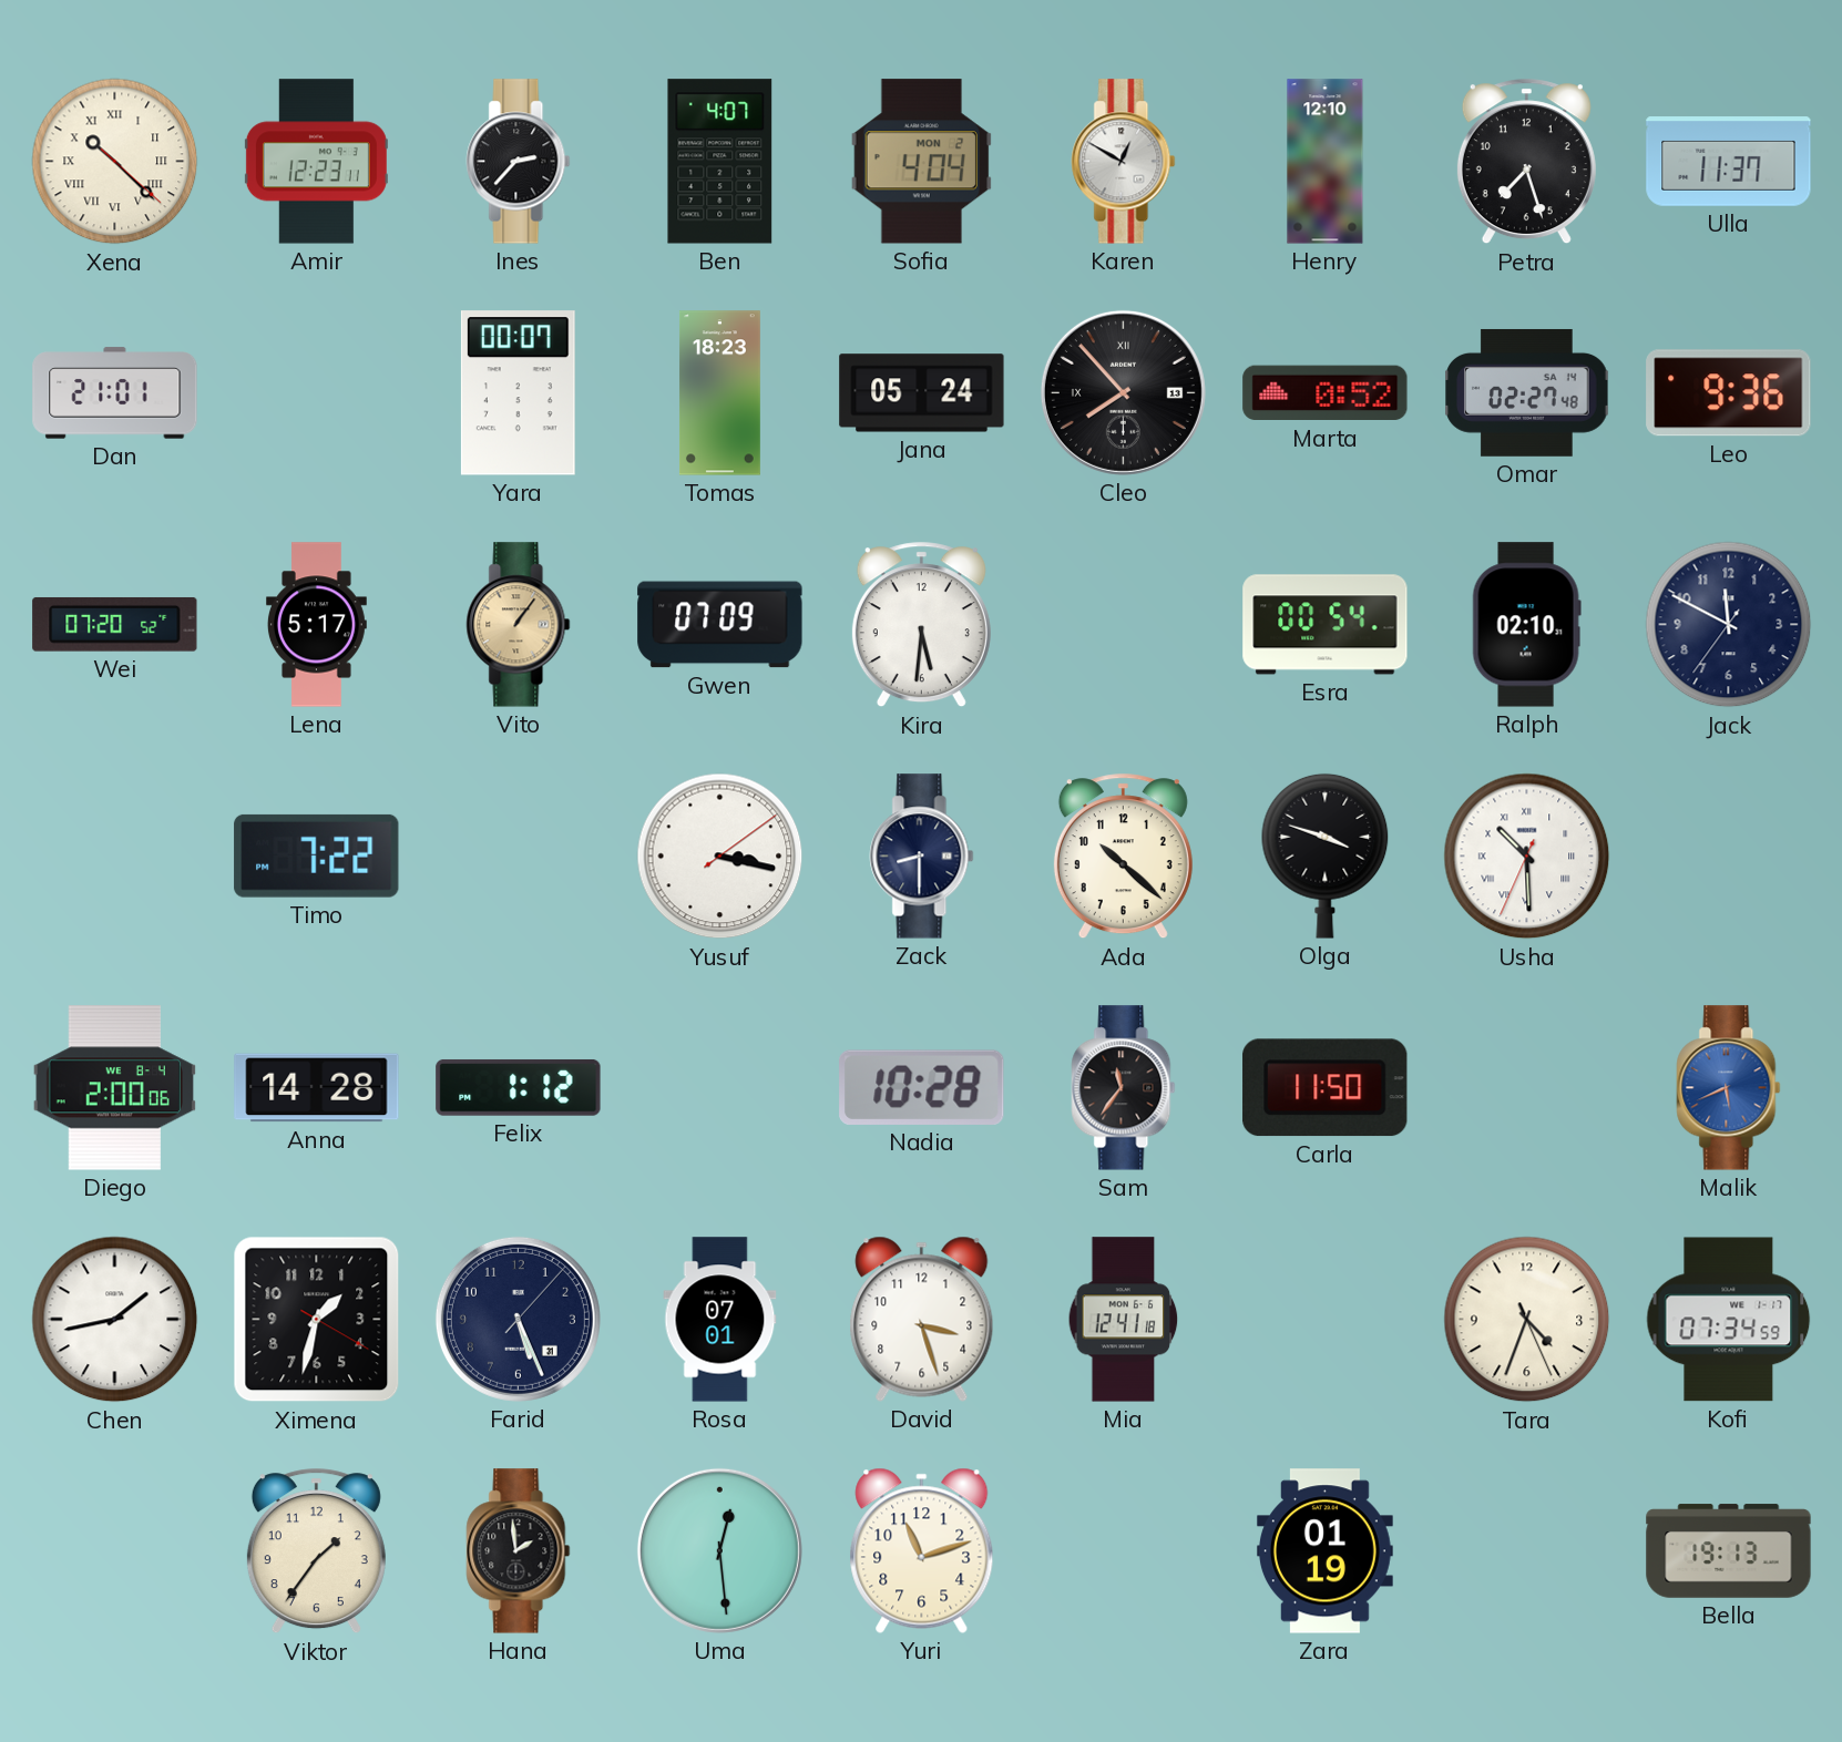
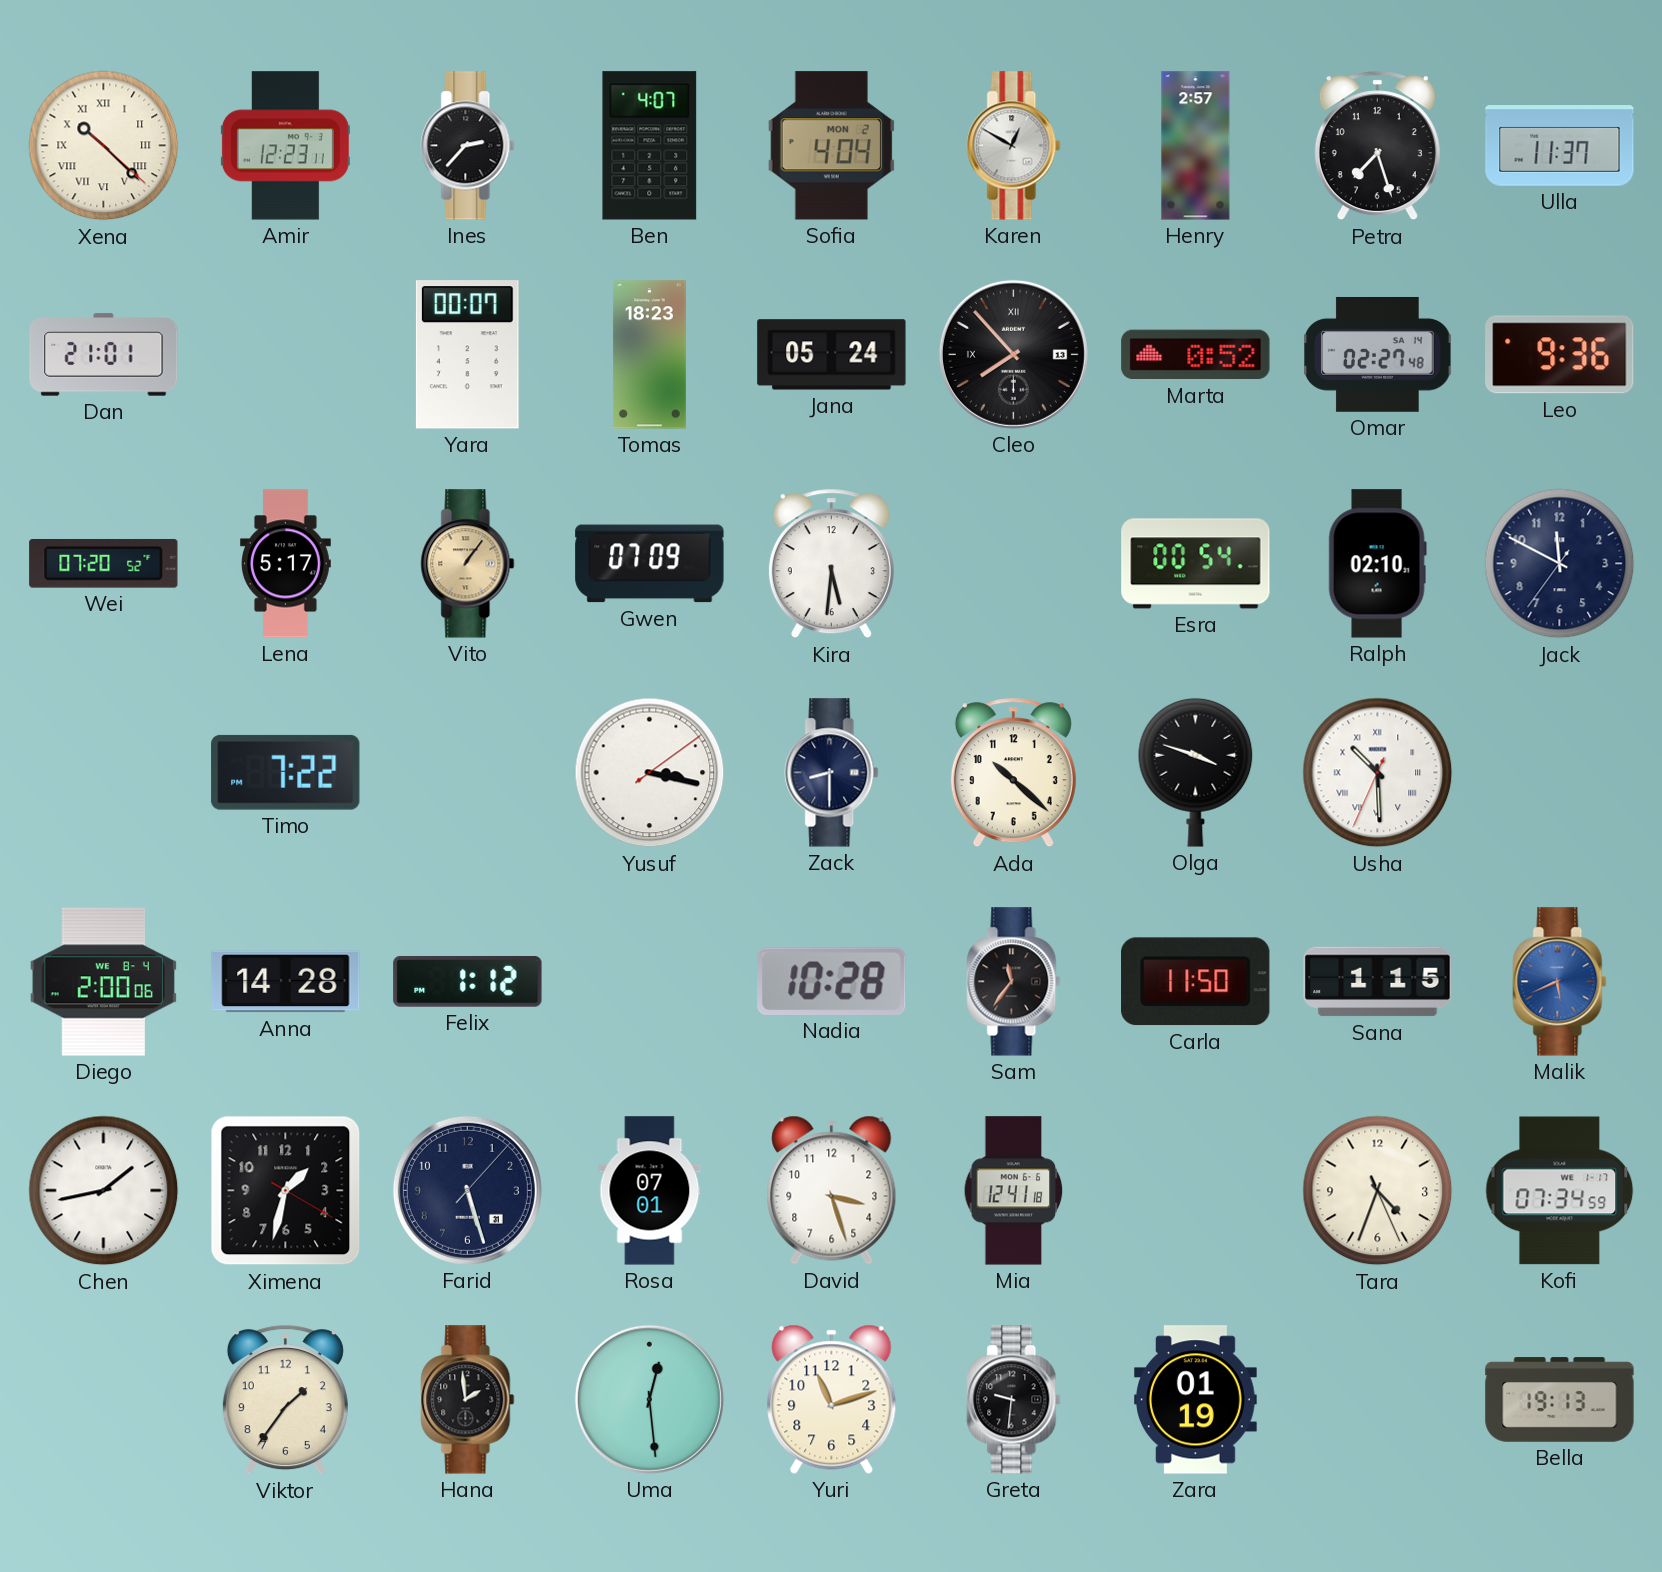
Henry: 12:10 -> 2:57 (1196, 146)
Sana: none -> 1:15 (1378, 982)
Farid: 5:26 -> 5:27 (467, 1190)
Greta: none -> 9:31 (1014, 1400)
